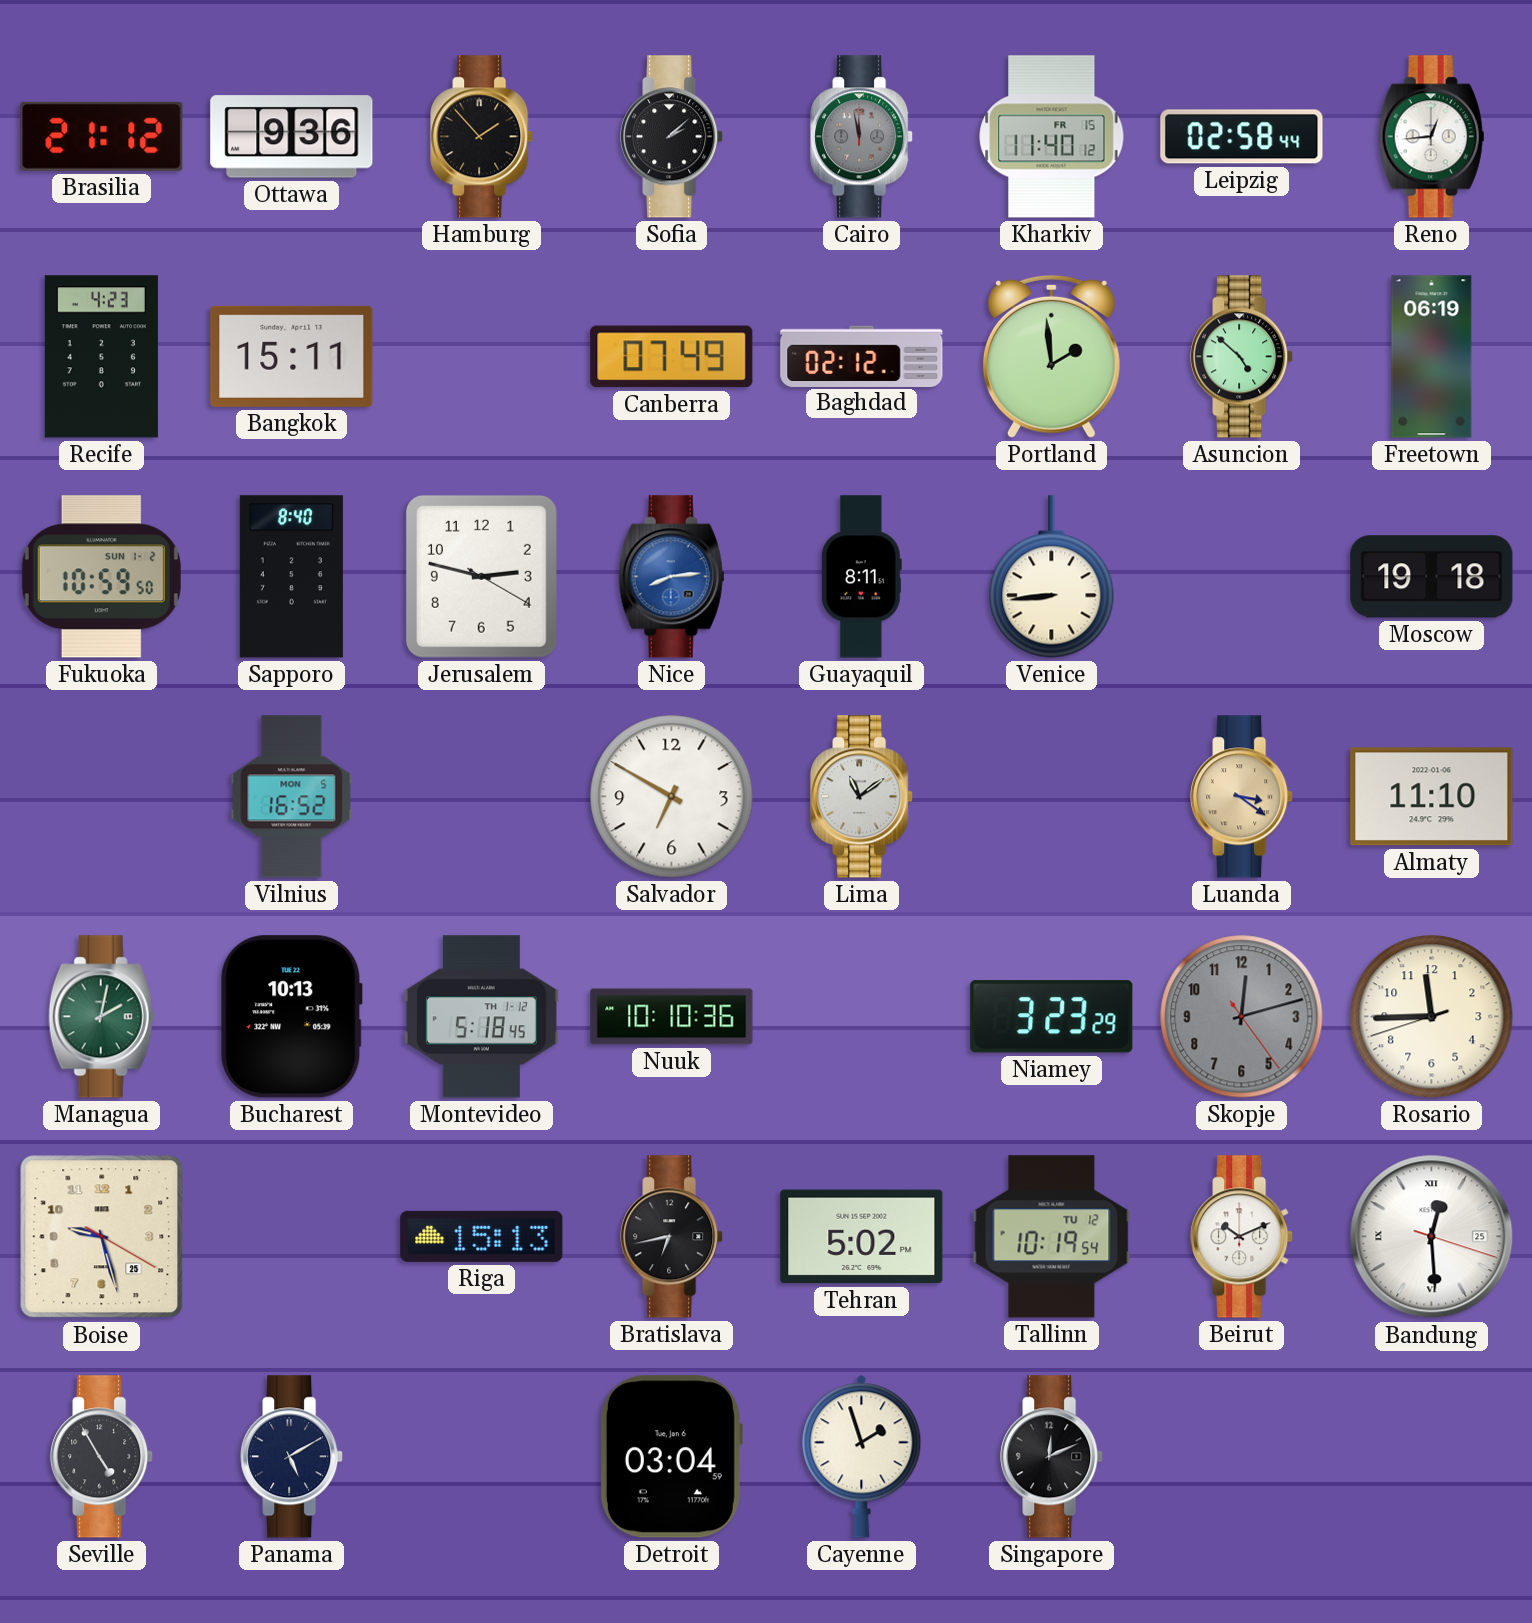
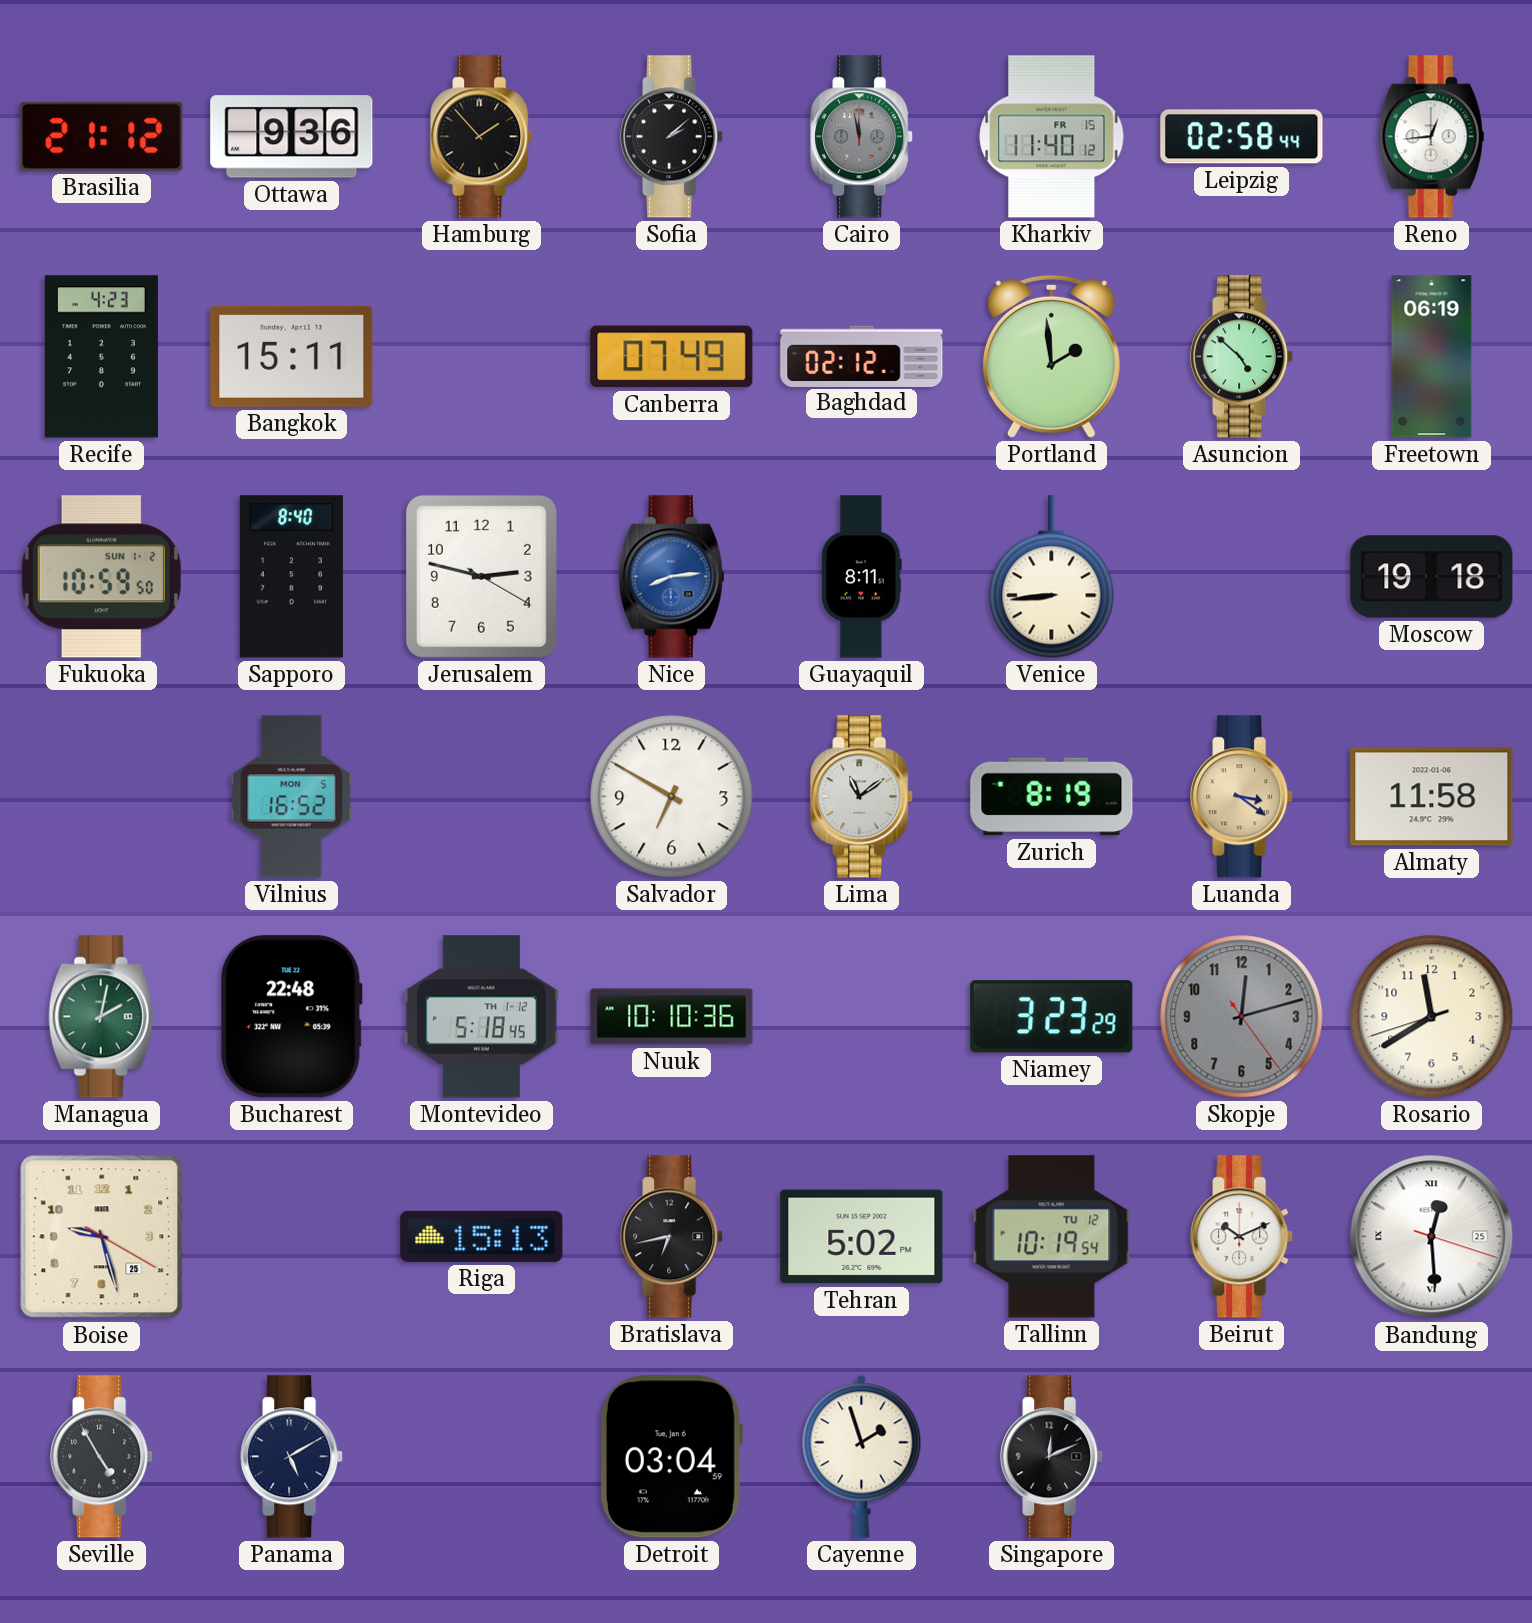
Zurich: none -> 8:19 (1052, 797)
Almaty: 11:10 -> 11:58 (1432, 797)
Bucharest: 10:13 -> 22:48 (292, 1017)
Rosario: 11:44 -> 11:39 (1432, 1017)
